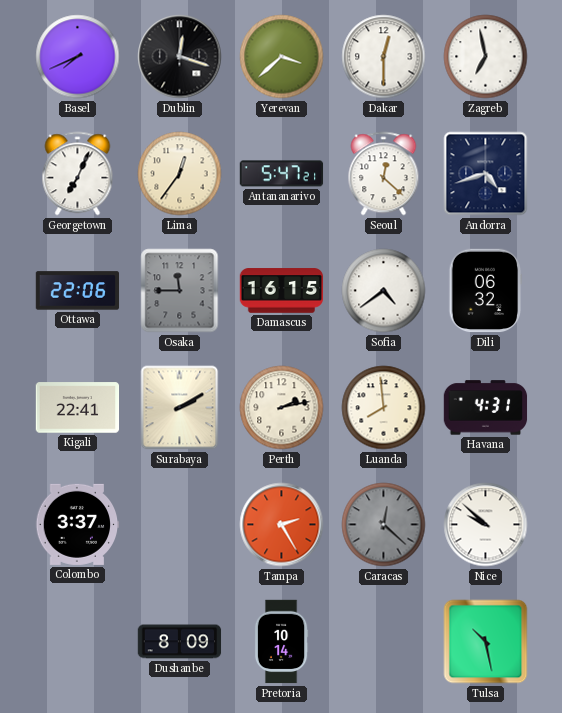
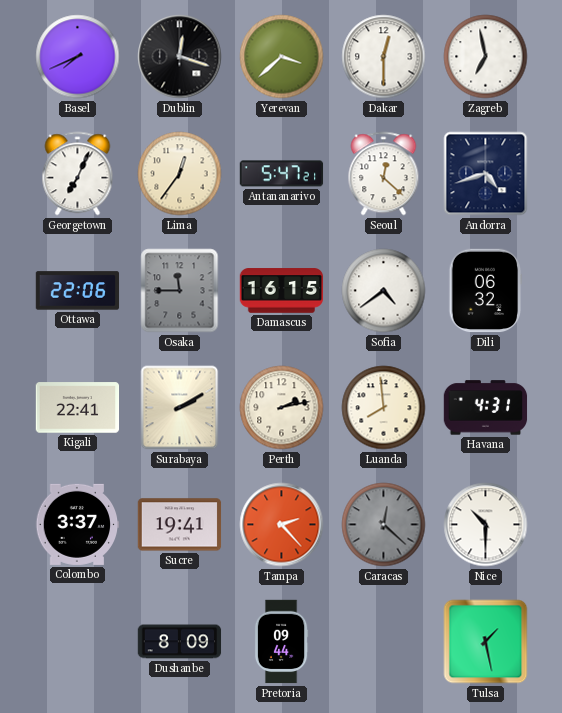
Sucre: none -> 19:41 (180, 525)
Tampa: 2:25 -> 2:23 (282, 525)
Nice: 9:52 -> 10:30 (486, 525)
Pretoria: 10:14 -> 09:44 (281, 642)
Tulsa: 10:28 -> 1:28 (486, 642)
